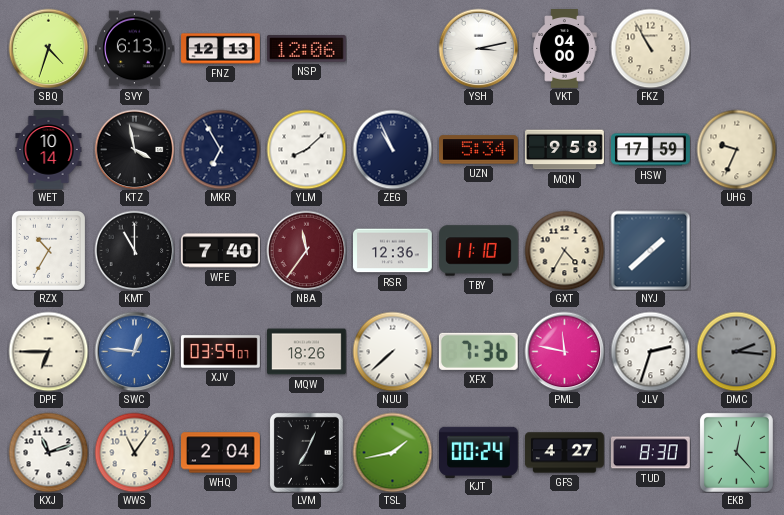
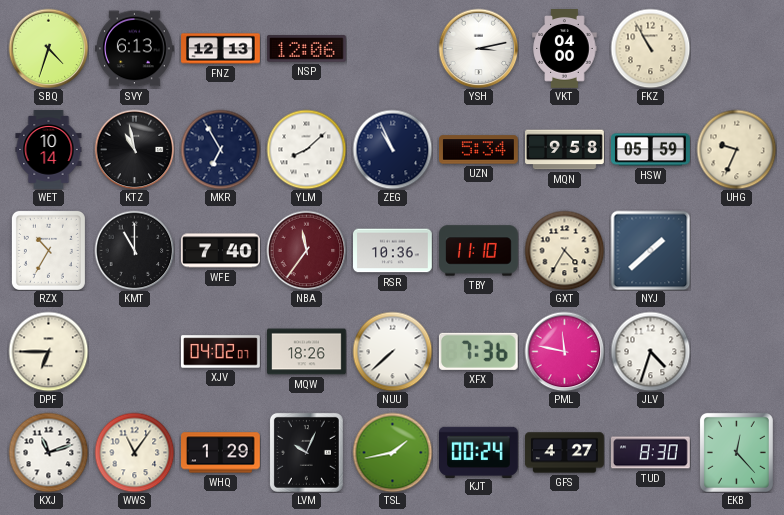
KTZ: 3:58 -> 10:58 (134, 149)
HSW: 17:59 -> 05:59 (651, 150)
RSR: 12:36 -> 10:36 (393, 251)
SWC: 12:46 -> none (134, 351)
XJV: 03:59 -> 04:02 (221, 352)
JLV: 2:33 -> 4:33 (650, 351)
DMC: 2:16 -> none (736, 351)
WHQ: 2:04 -> 1:29 (221, 453)
LVM: 7:04 -> 10:04 (306, 452)
